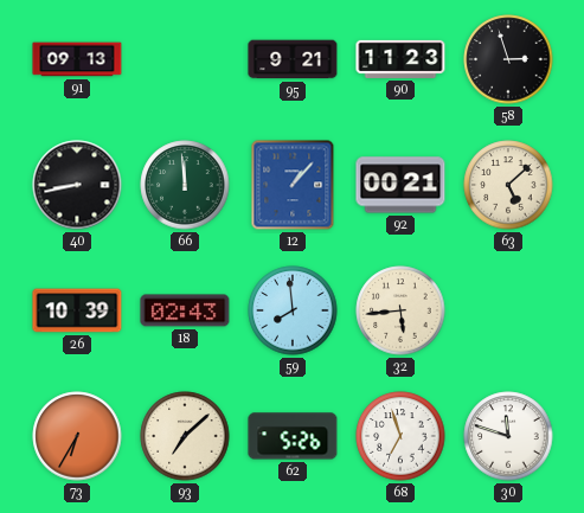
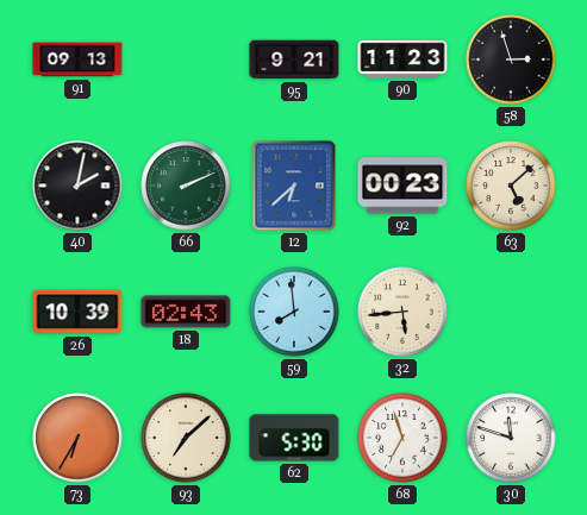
40: 8:43 -> 2:02 (77, 186)
66: 11:59 -> 2:11 (186, 186)
12: 1:07 -> 6:38 (294, 186)
92: 00:21 -> 00:23 (402, 186)
62: 5:26 -> 5:30 (294, 438)
